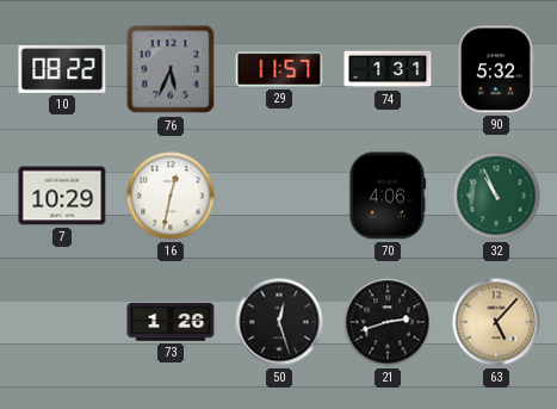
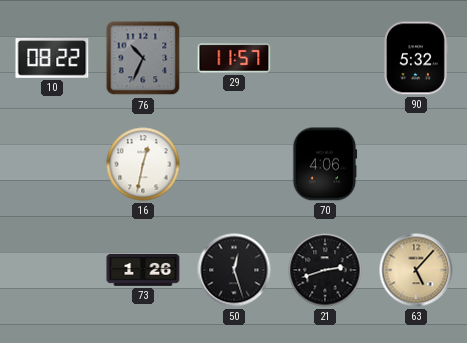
76: 5:34 -> 10:34 (143, 58)
74: 1:31 -> none (388, 69)
7: 10:29 -> none (62, 196)
32: 10:56 -> none (496, 196)
